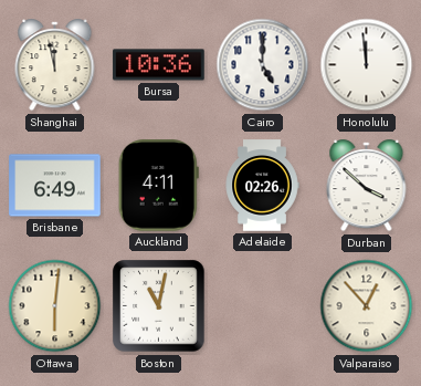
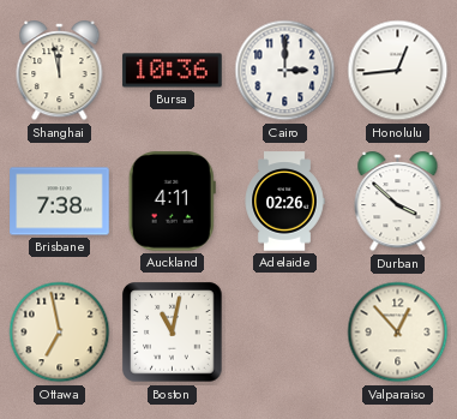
Cairo: 5:00 -> 3:00 (285, 71)
Honolulu: 11:59 -> 12:44 (398, 71)
Brisbane: 6:49 -> 7:38 (60, 202)
Ottawa: 6:01 -> 6:58 (60, 333)
